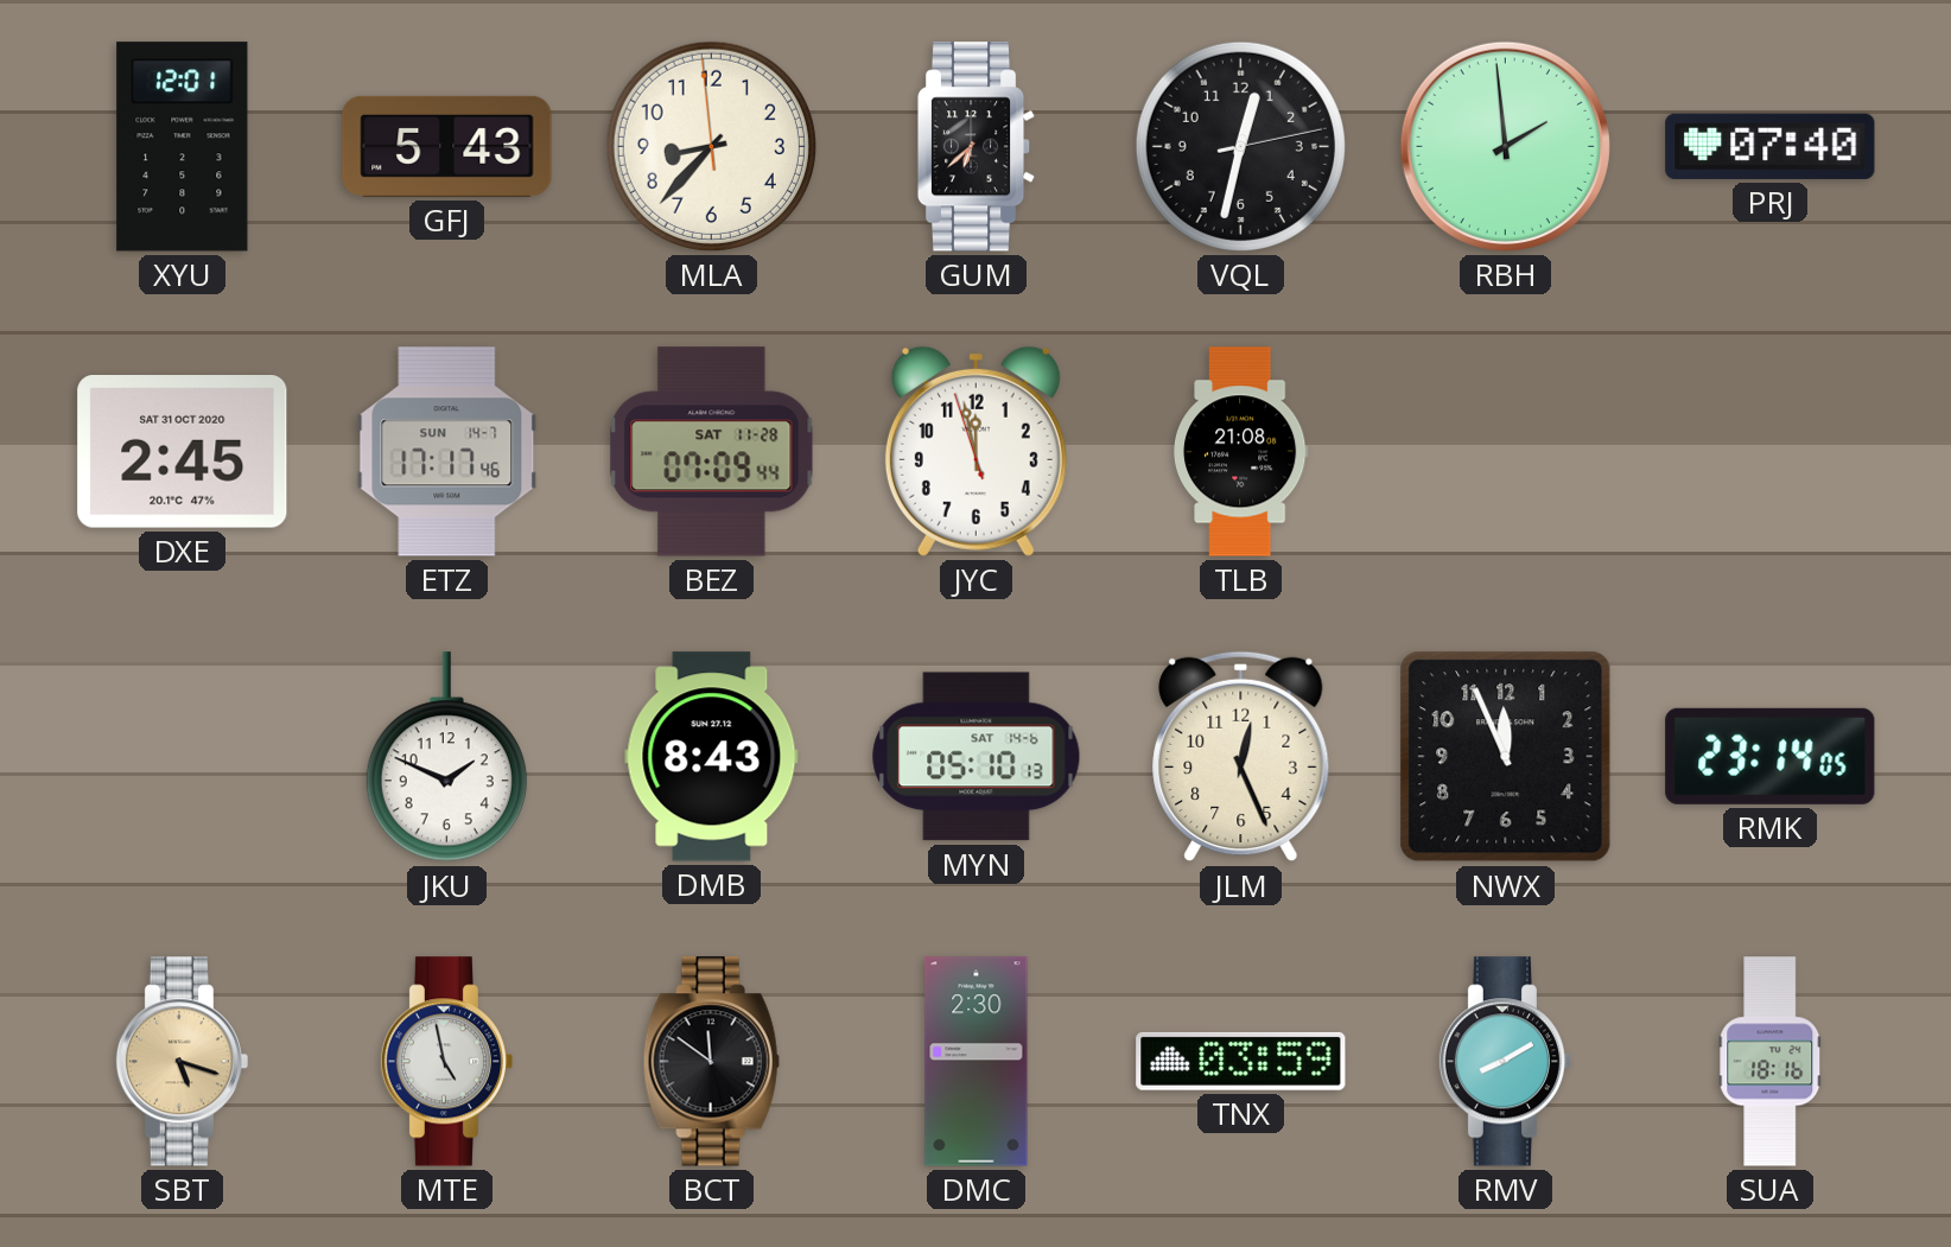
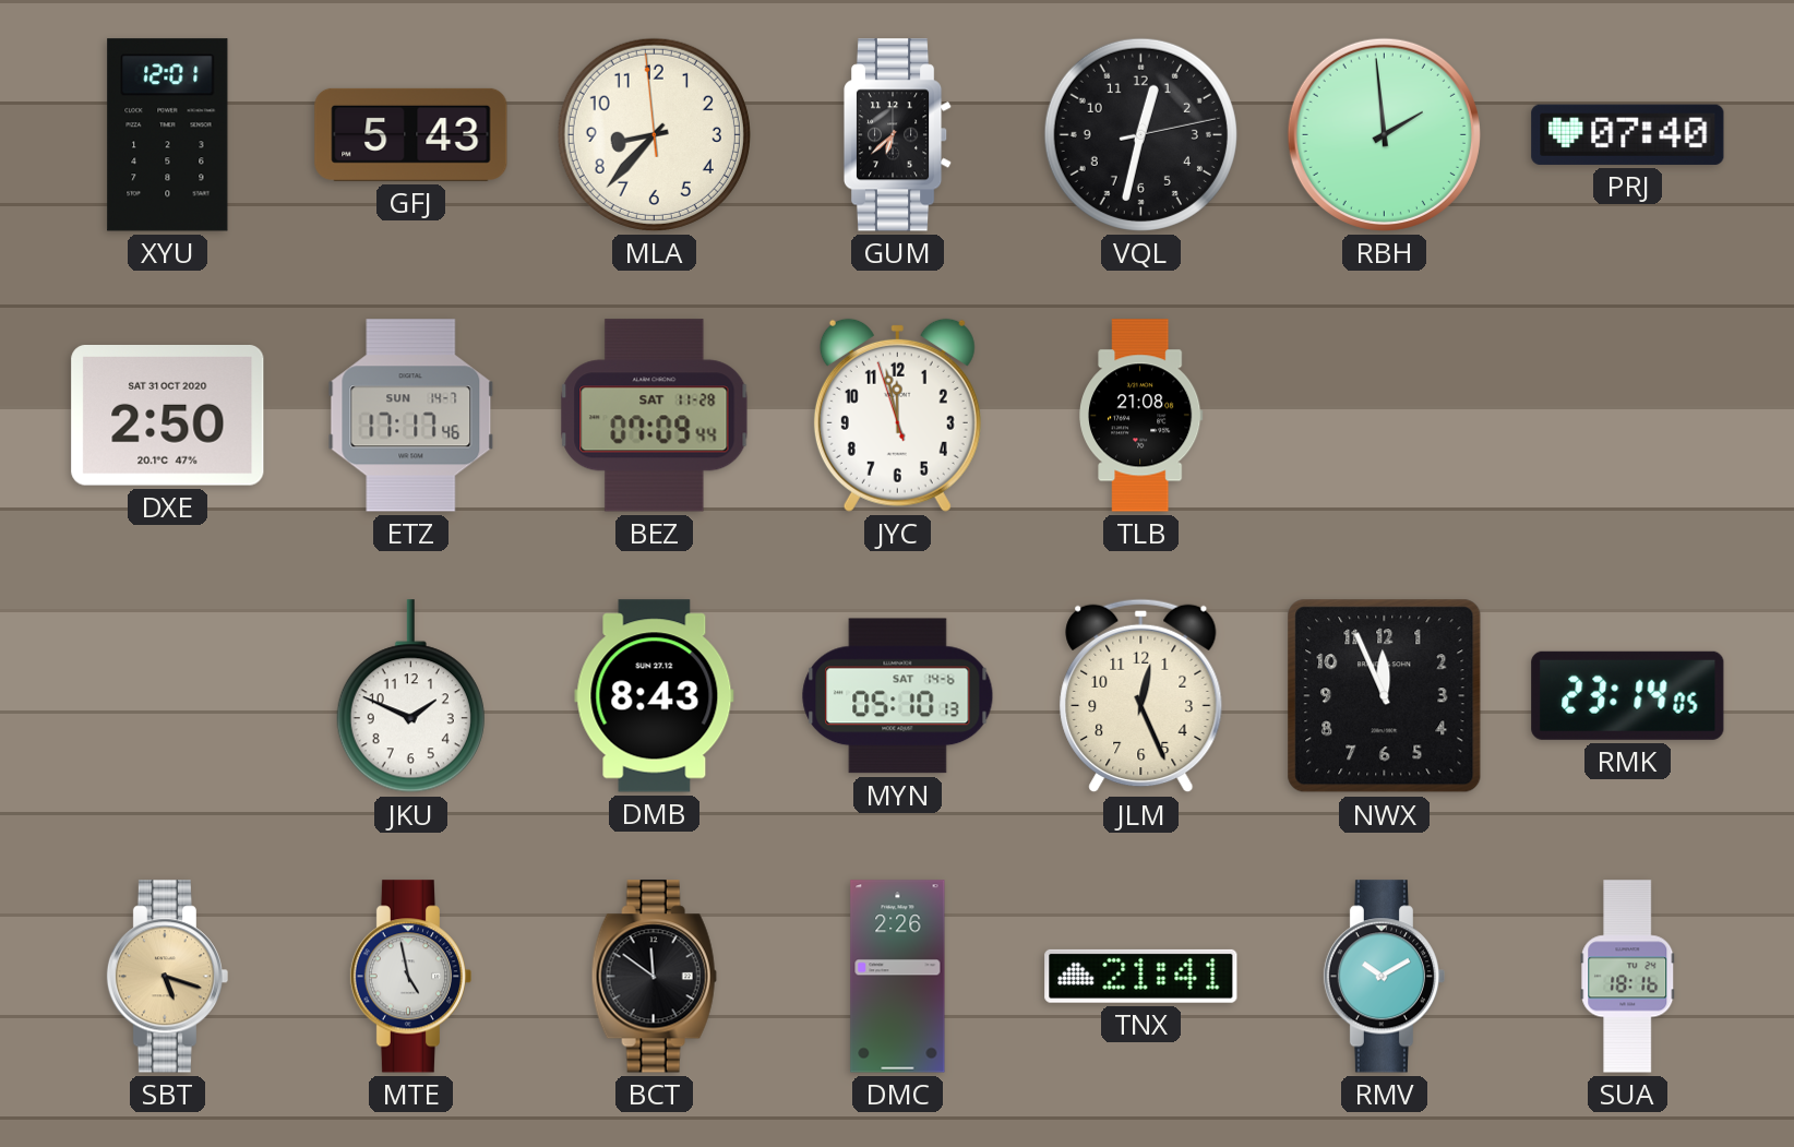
DXE: 2:45 -> 2:50 (168, 416)
DMC: 2:30 -> 2:26 (898, 977)
TNX: 03:59 -> 21:41 (1141, 976)
RMV: 8:10 -> 10:10 (1384, 977)
